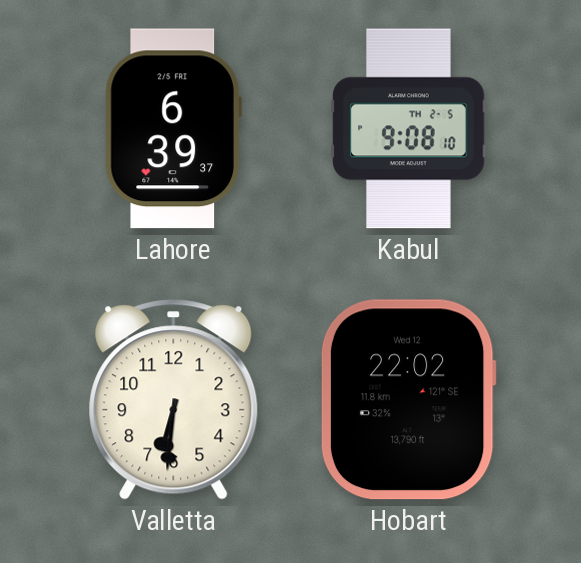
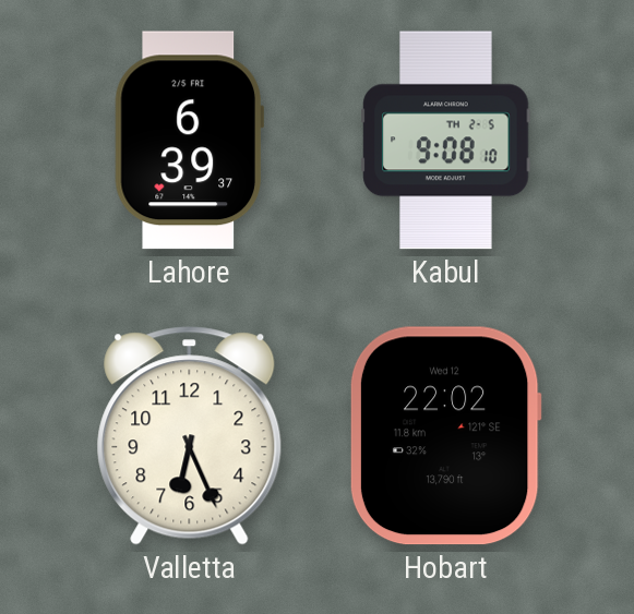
Valletta: 6:31 -> 6:26 (190, 436)
